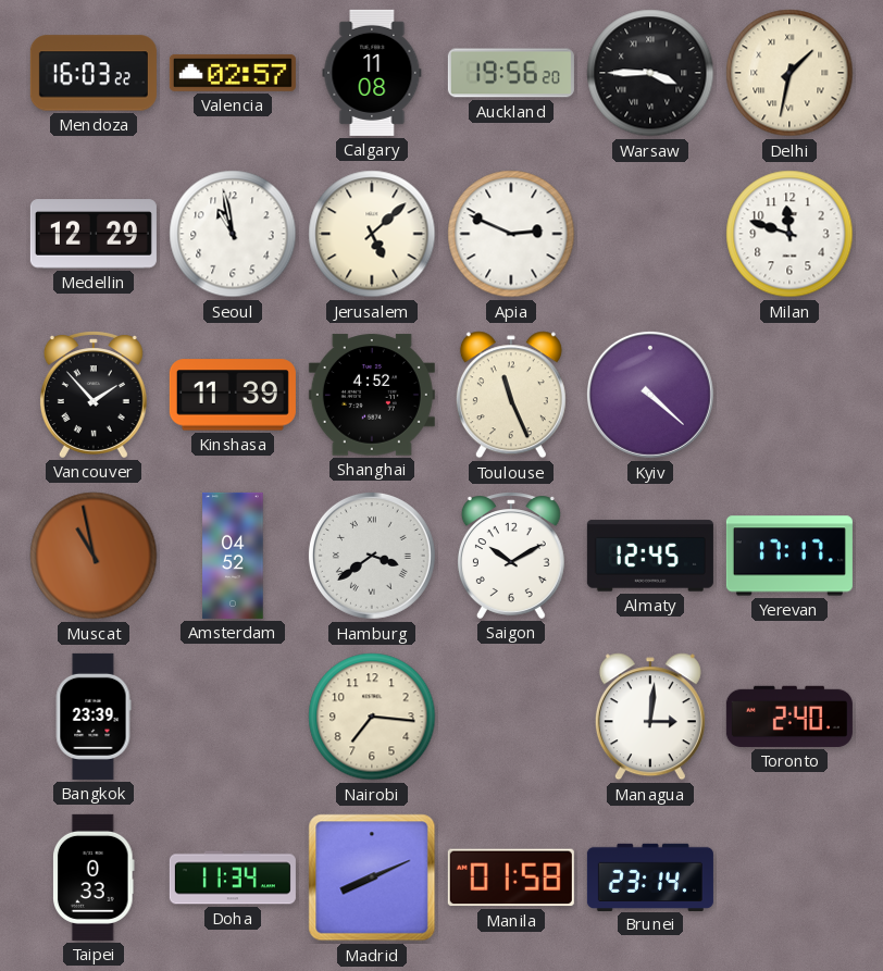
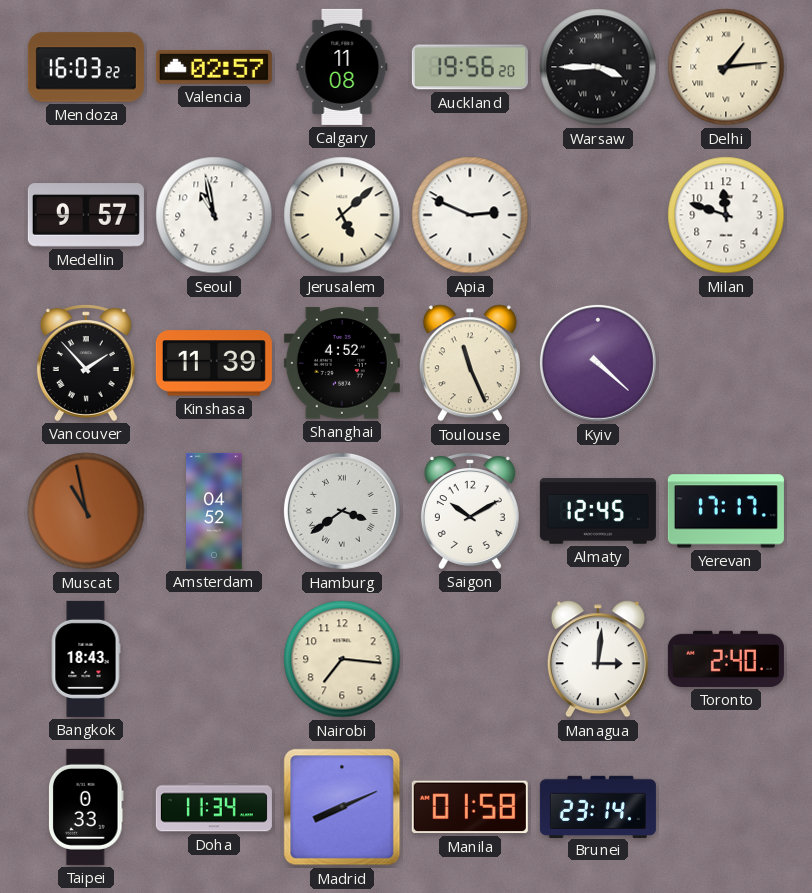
Delhi: 1:32 -> 1:14 (726, 67)
Medellin: 12:29 -> 9:57 (86, 215)
Bangkok: 23:39 -> 18:43 (86, 659)
